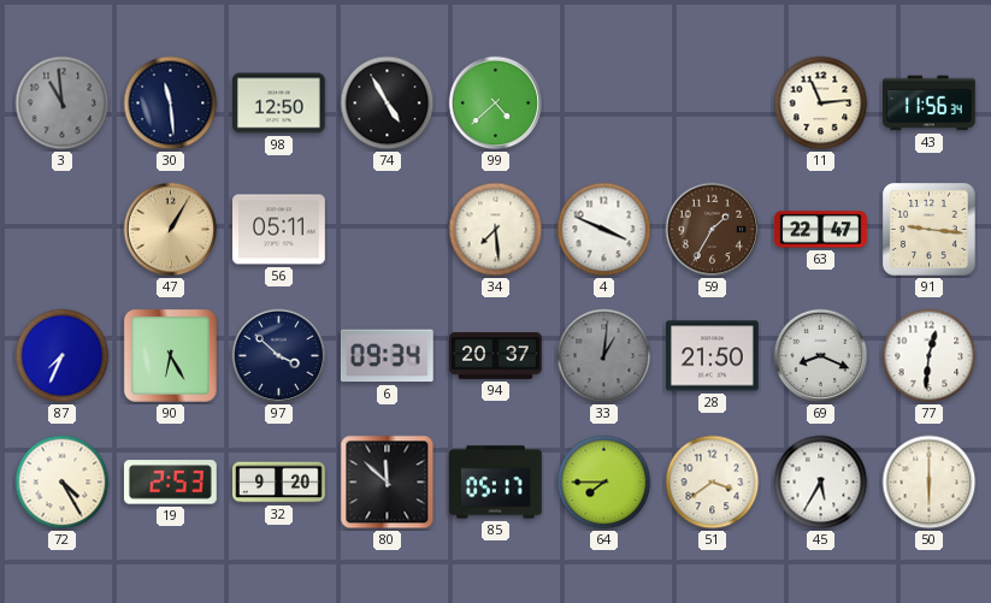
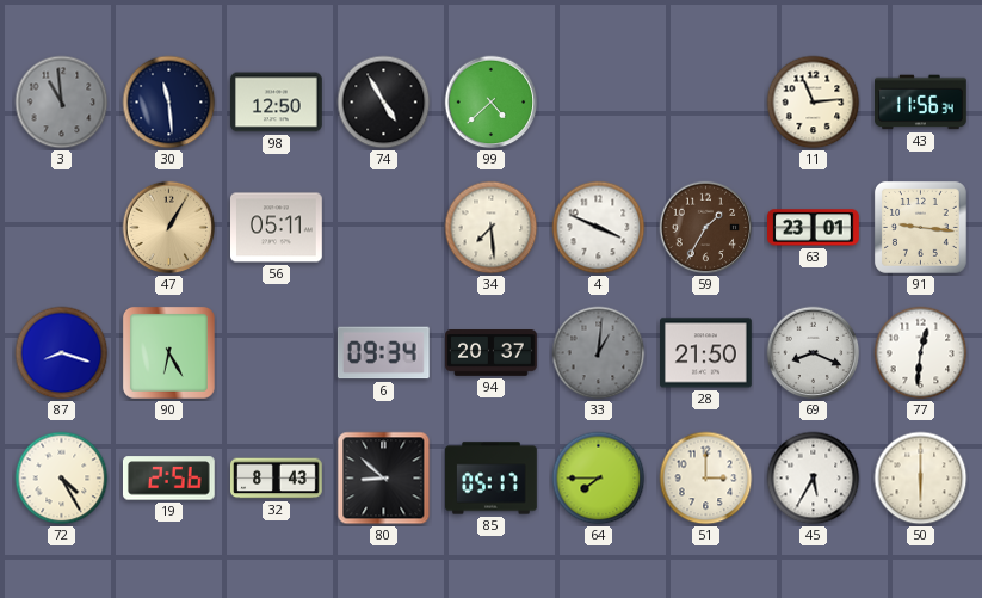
63: 22:47 -> 23:01 (814, 228)
87: 7:34 -> 8:18 (62, 353)
97: 3:52 -> none (279, 356)
19: 2:53 -> 2:56 (168, 479)
32: 9:20 -> 8:43 (277, 479)
80: 11:52 -> 8:52 (384, 479)
51: 3:39 -> 3:00 (706, 479)
